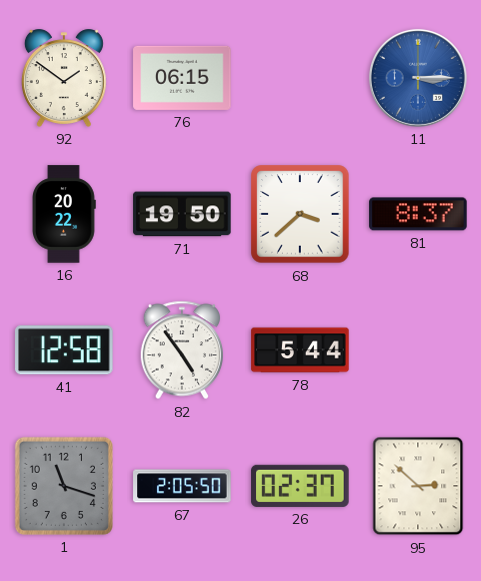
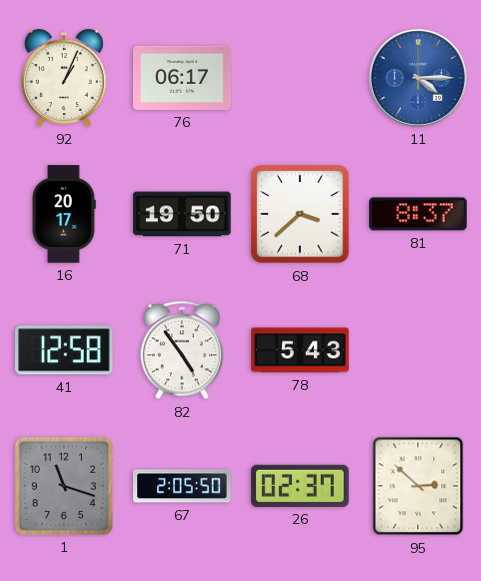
92: 1:51 -> 1:04 (64, 78)
76: 06:15 -> 06:17 (182, 78)
11: 3:15 -> 4:15 (418, 78)
16: 20:22 -> 20:17 (64, 214)
78: 5:44 -> 5:43 (300, 350)
